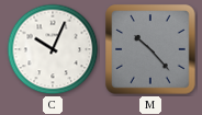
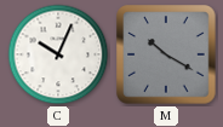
M: 10:23 -> 10:20 (166, 54)
